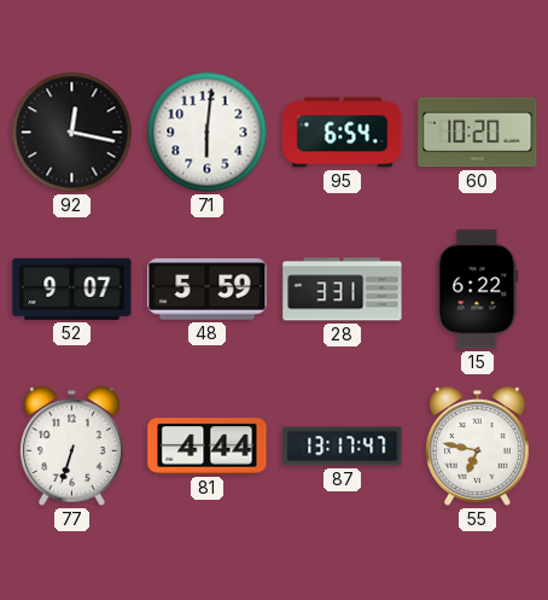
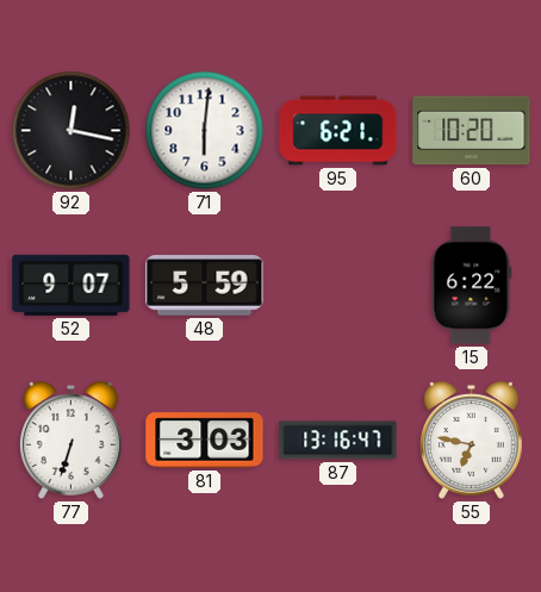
95: 6:54 -> 6:21 (338, 131)
28: 3:31 -> none (343, 290)
81: 4:44 -> 3:03 (205, 441)
87: 13:17 -> 13:16 (338, 441)
